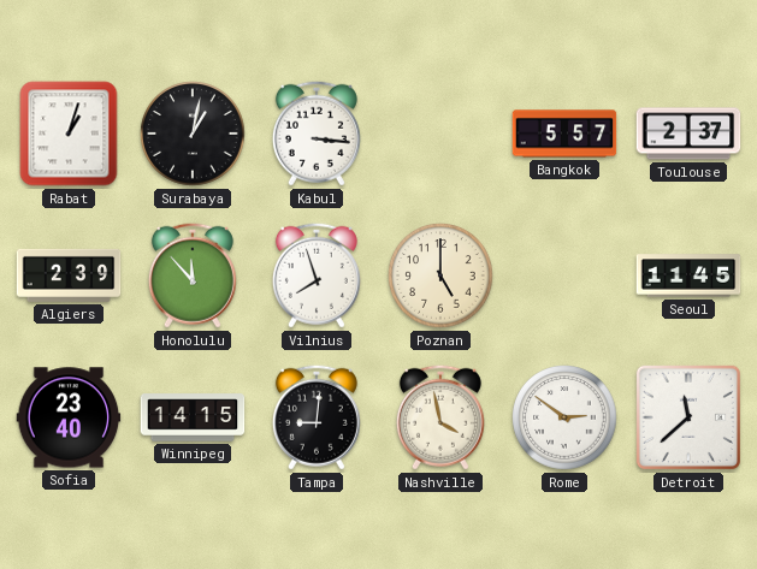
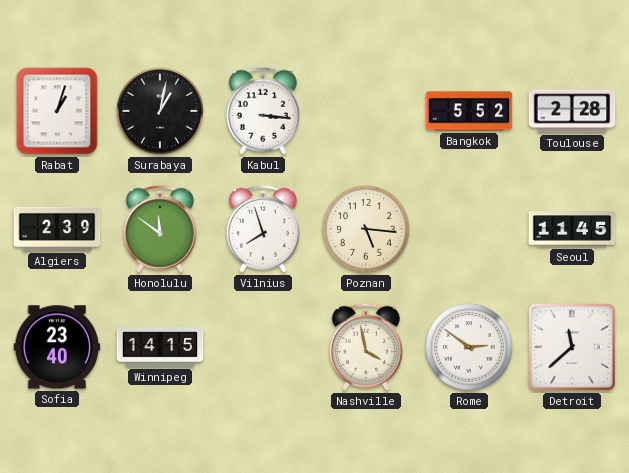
Bangkok: 5:57 -> 5:52 (469, 111)
Toulouse: 2:37 -> 2:28 (572, 111)
Honolulu: 11:53 -> 11:51 (160, 229)
Poznan: 5:00 -> 5:16 (366, 229)
Tampa: 9:01 -> none (317, 417)
